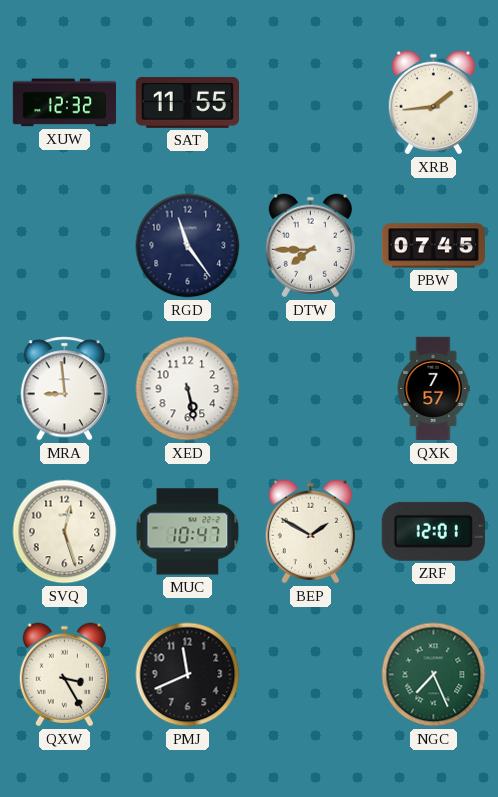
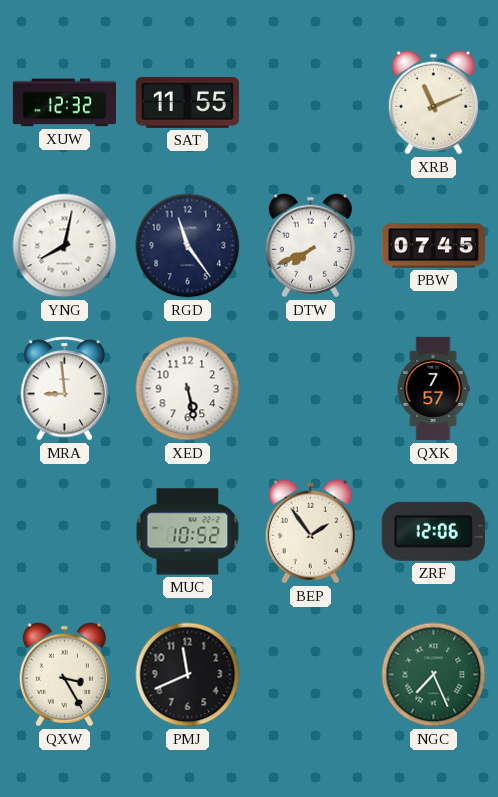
XRB: 1:44 -> 11:11 (433, 103)
YNG: none -> 8:02 (65, 246)
DTW: 7:45 -> 7:41 (310, 246)
SVQ: 12:27 -> none (65, 532)
MUC: 10:47 -> 10:52 (188, 532)
BEP: 1:50 -> 1:54 (310, 532)
ZRF: 12:01 -> 12:06 (433, 531)
